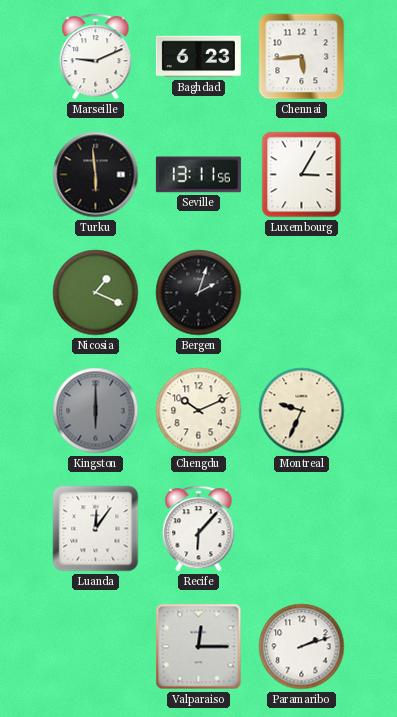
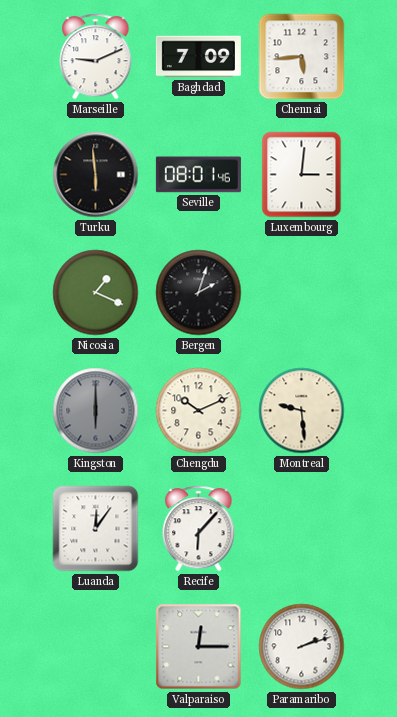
Baghdad: 6:23 -> 7:09 (198, 57)
Seville: 13:11 -> 08:01 (198, 175)
Luxembourg: 3:05 -> 3:01 (302, 175)
Montreal: 9:34 -> 9:29 (302, 411)
